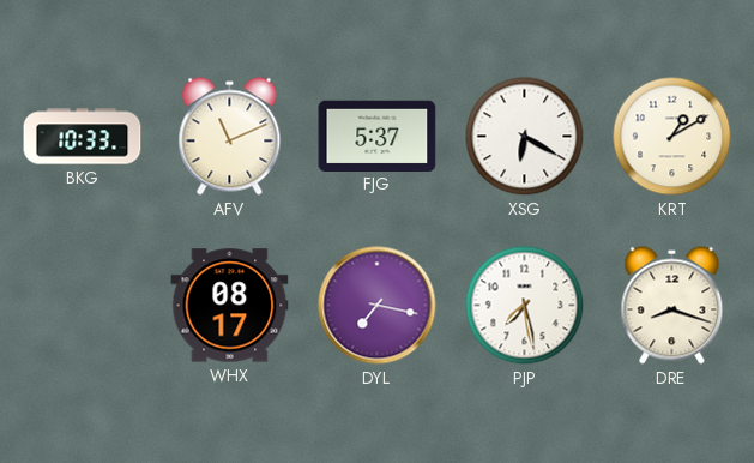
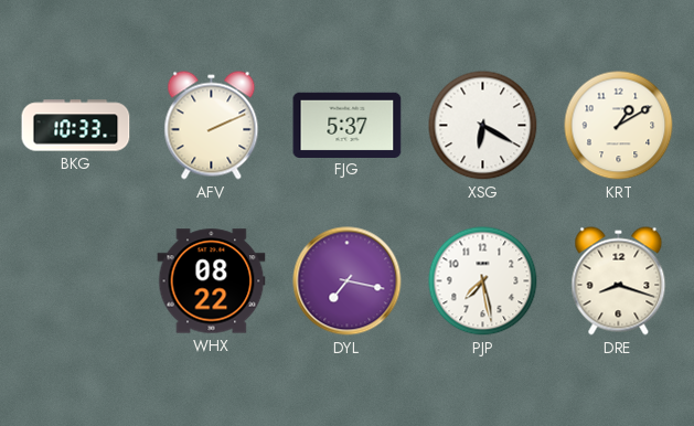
AFV: 11:11 -> 2:11 (212, 126)
WHX: 08:17 -> 08:22 (212, 281)
